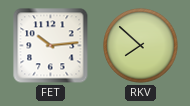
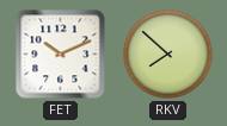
FET: 10:14 -> 10:11 (61, 55)
